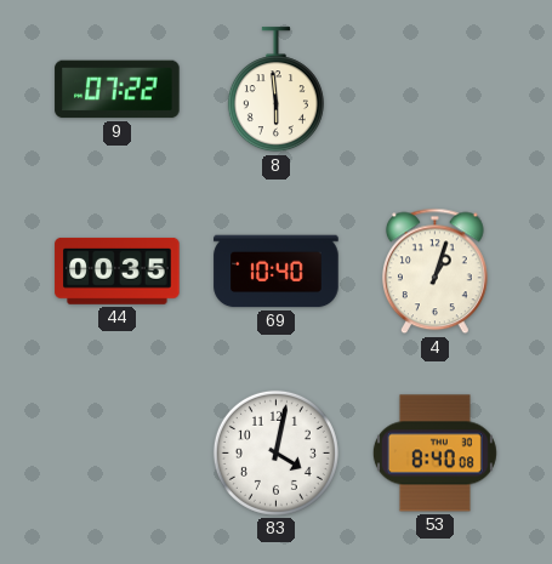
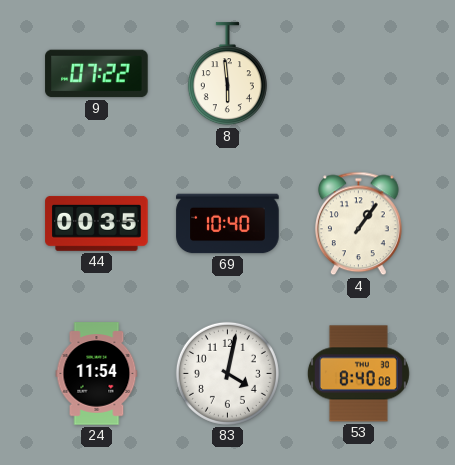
4: 1:03 -> 1:06 (358, 224)
24: none -> 11:54 (97, 374)
